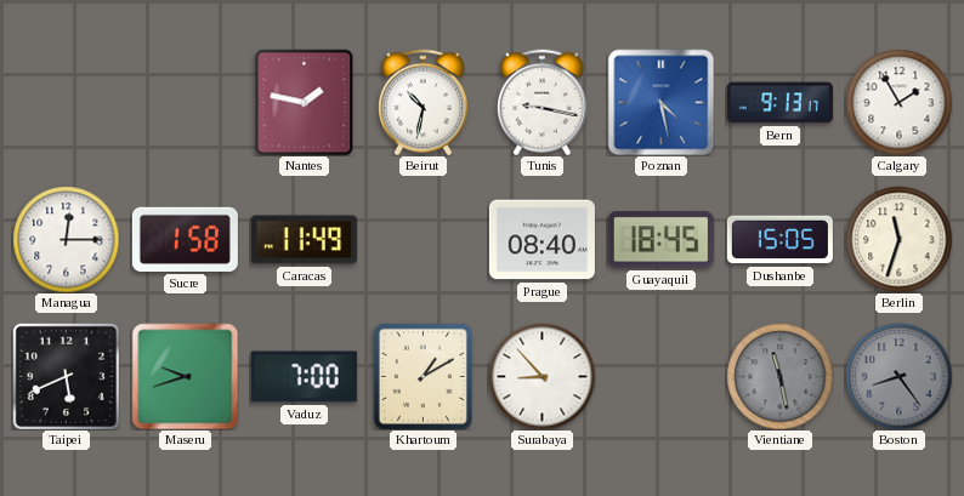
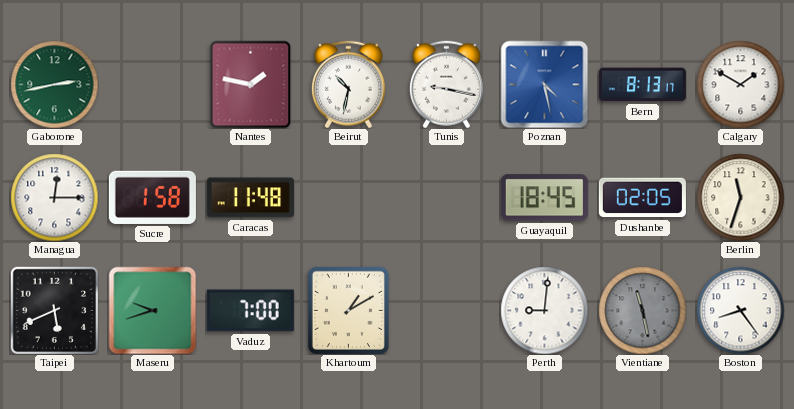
Gaborone: none -> 2:43 (54, 84)
Bern: 9:13 -> 8:13 (642, 85)
Calgary: 1:55 -> 1:50 (740, 84)
Caracas: 11:49 -> 11:48 (250, 198)
Prague: 08:40 -> none (541, 240)
Dushanbe: 15:05 -> 02:05 (642, 198)
Surabaya: 8:53 -> none (541, 376)
Perth: none -> 9:01 (544, 310)
Boston dial: grey -> white (740, 310)
